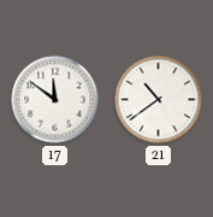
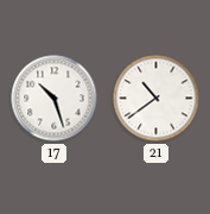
17: 11:51 -> 10:27 (55, 99)
